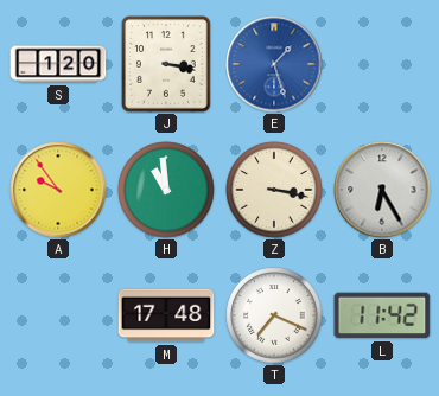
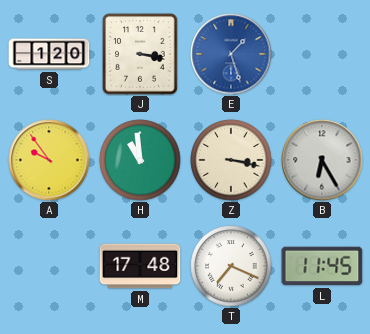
L: 11:42 -> 11:45 (322, 266)
